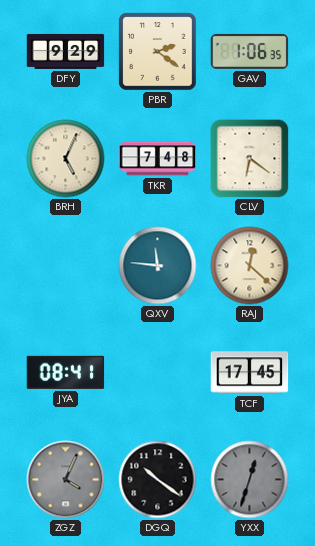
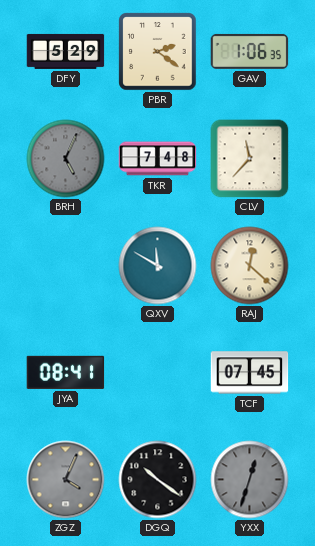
DFY: 9:29 -> 5:29 (66, 51)
BRH dial: cream -> grey (66, 159)
CLV: 6:21 -> 11:37 (250, 159)
QXV: 11:46 -> 11:50 (158, 266)
TCF: 17:45 -> 07:45 (250, 373)
